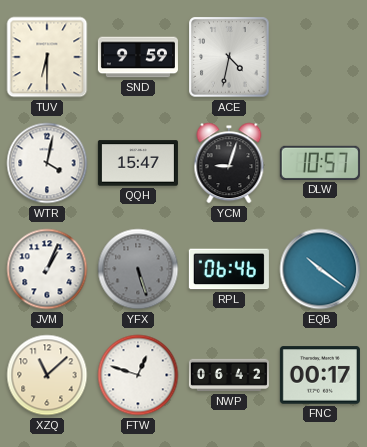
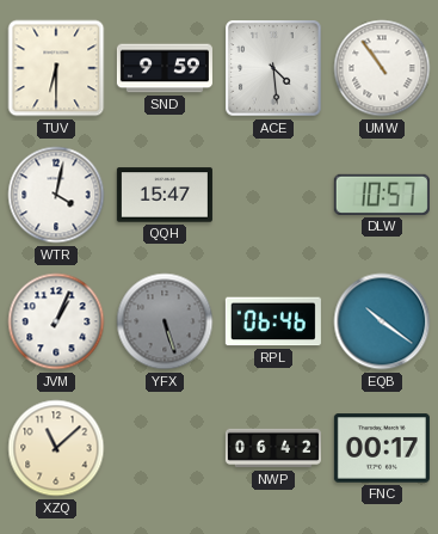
ACE: 4:32 -> 4:29 (273, 68)
UMW: none -> 10:54 (382, 68)
YCM: 9:03 -> none (229, 163)
FTW: 12:48 -> none (138, 375)
